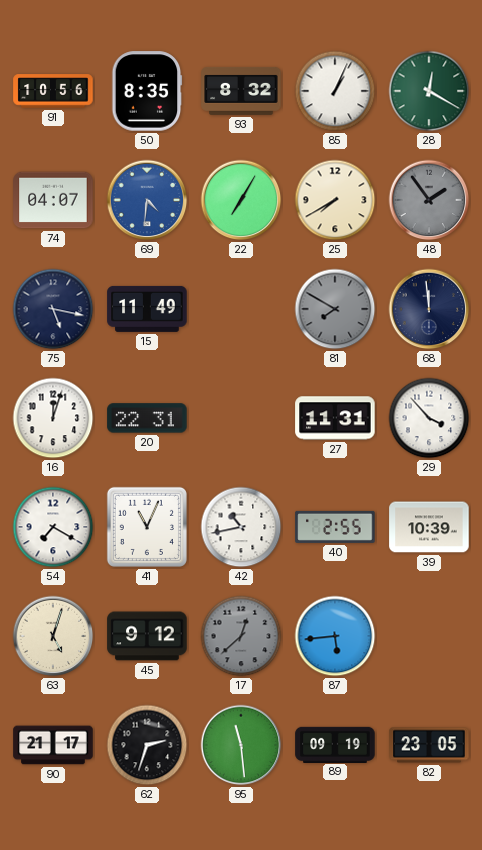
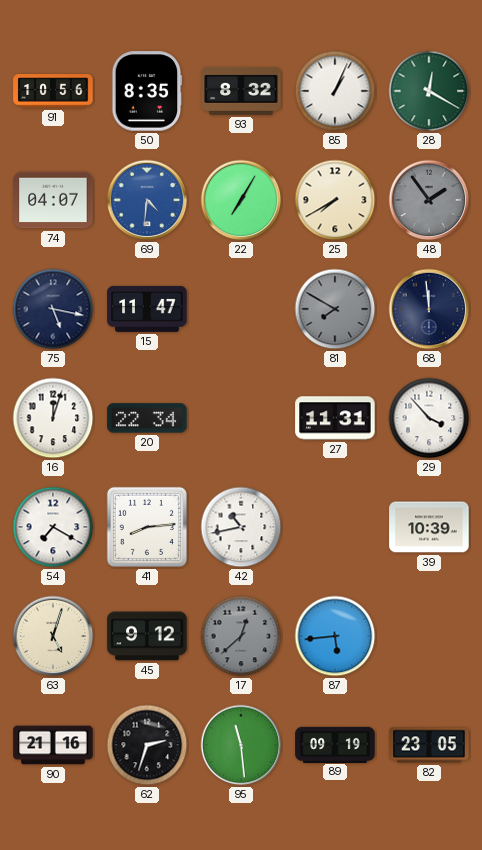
15: 11:49 -> 11:47 (147, 309)
20: 22:31 -> 22:34 (147, 418)
41: 11:04 -> 8:14 (147, 527)
40: 2:55 -> none (335, 527)
90: 21:17 -> 21:16 (53, 745)
